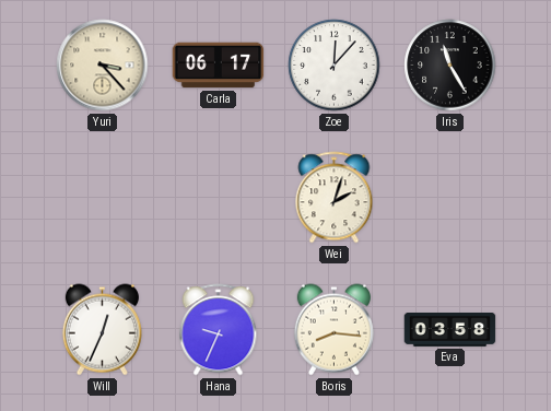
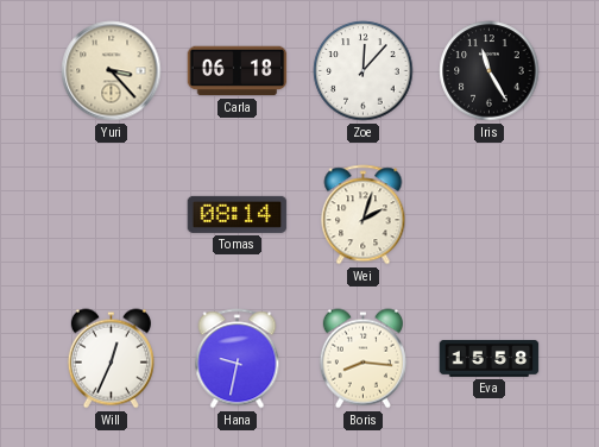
Carla: 06:17 -> 06:18 (238, 71)
Tomas: none -> 08:14 (238, 214)
Hana: 9:34 -> 9:32 (238, 359)
Eva: 03:58 -> 15:58 (490, 359)
